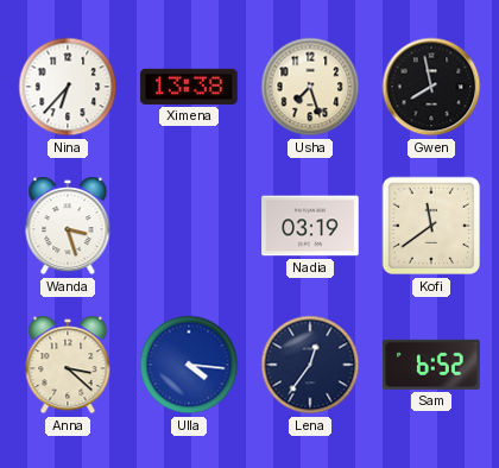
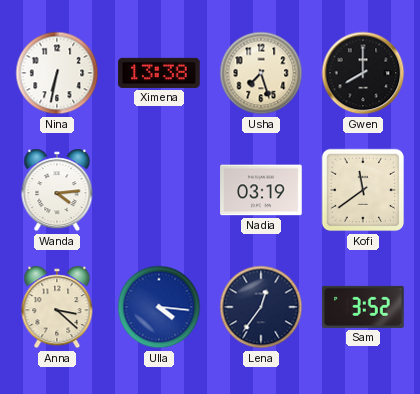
Nina: 6:37 -> 6:32 (57, 73)
Gwen: 7:58 -> 8:00 (363, 73)
Wanda: 3:27 -> 4:14 (57, 190)
Sam: 6:52 -> 3:52 (363, 307)
